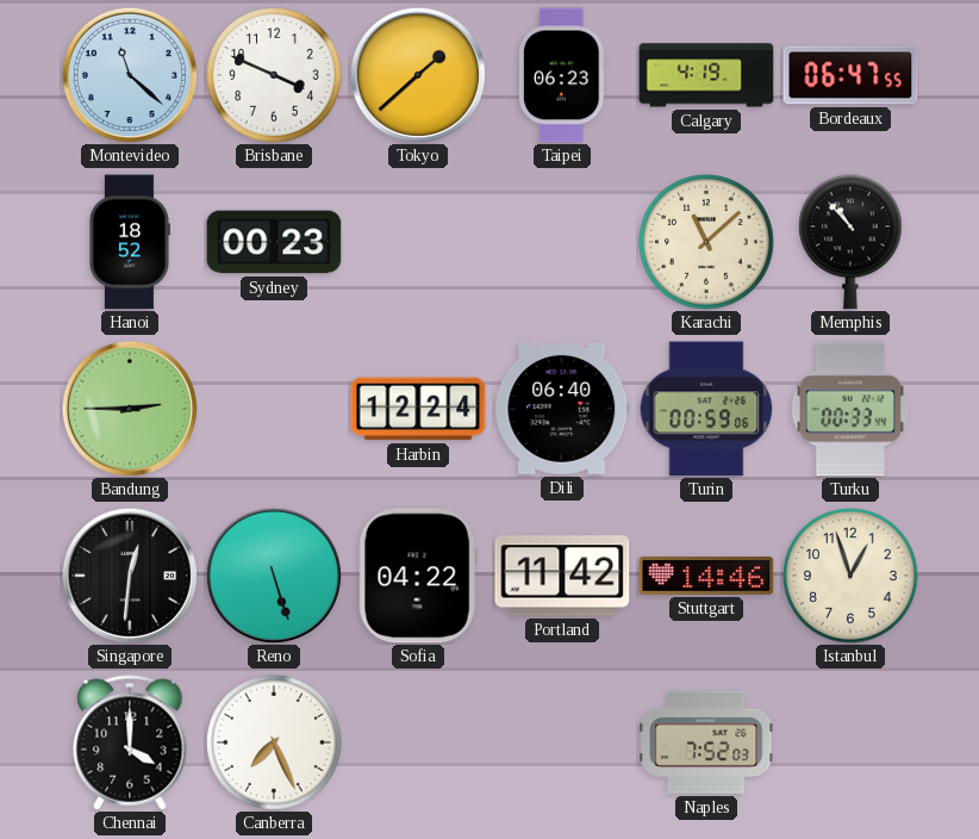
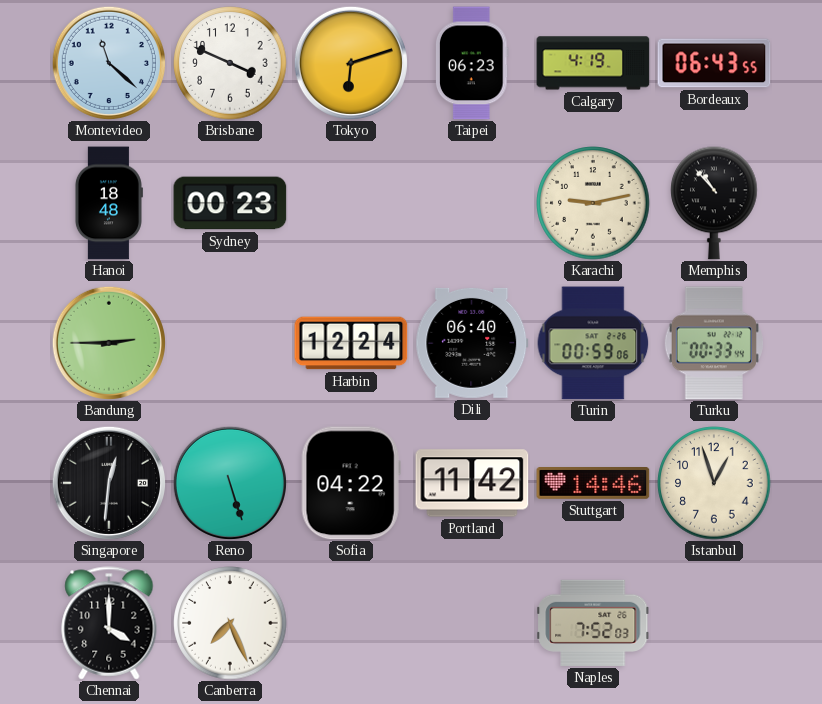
Tokyo: 1:38 -> 6:12 (351, 63)
Bordeaux: 06:47 -> 06:43 (714, 63)
Hanoi: 18:52 -> 18:48 (108, 203)
Karachi: 11:08 -> 9:13 (593, 203)
